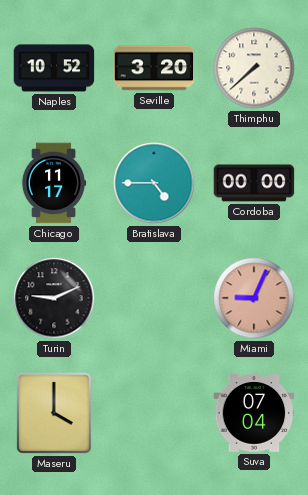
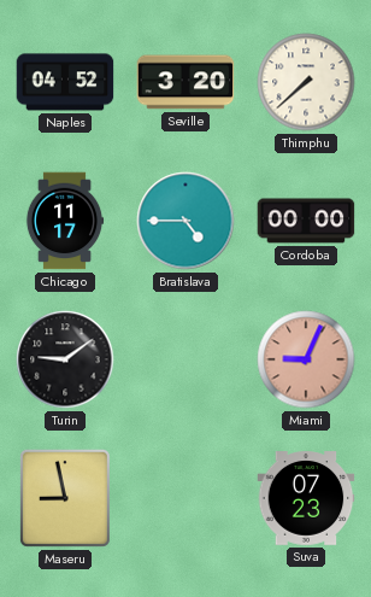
Naples: 10:52 -> 04:52 (65, 82)
Turin: 9:11 -> 9:09 (65, 359)
Maseru: 4:00 -> 8:58 (65, 498)
Suva: 07:04 -> 07:23 (306, 498)
